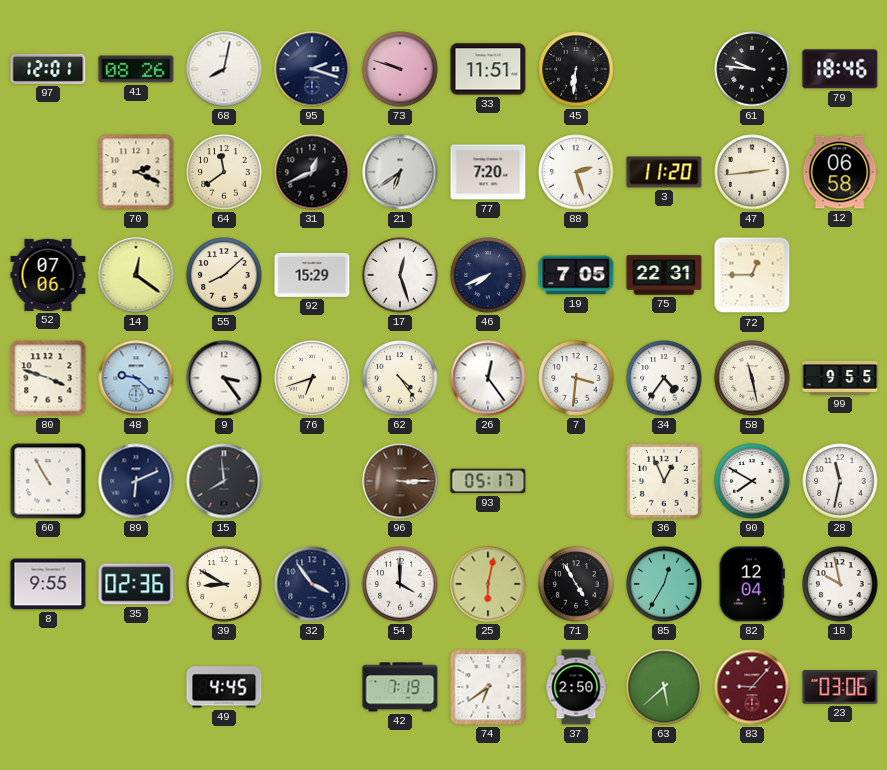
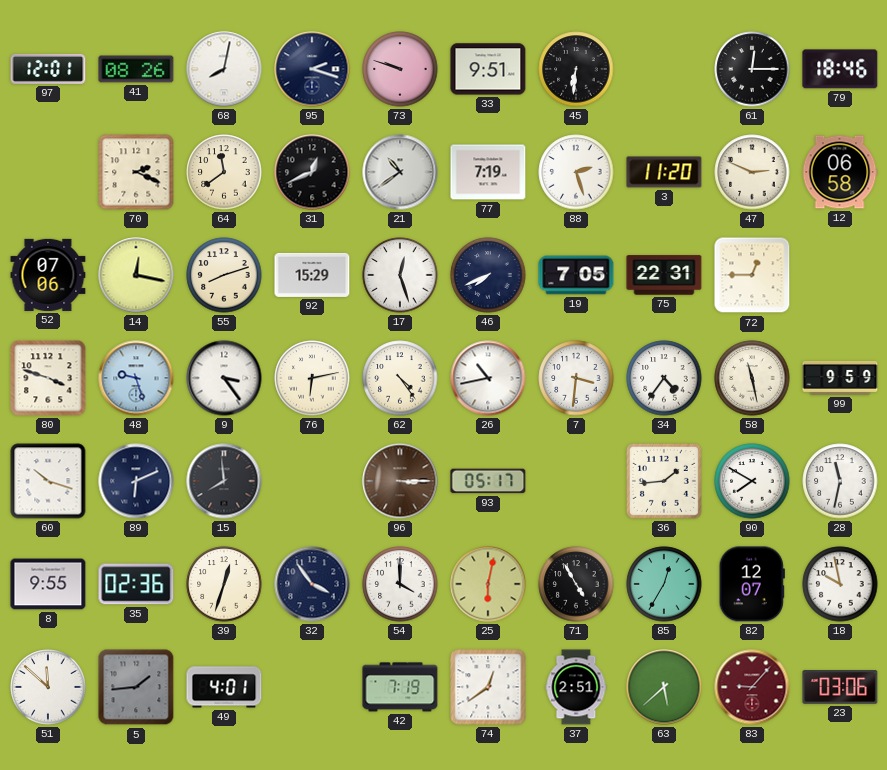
33: 11:51 -> 9:51 (488, 69)
61: 9:46 -> 12:15 (752, 69)
21: 6:39 -> 10:39 (400, 172)
77: 7:20 -> 7:19 (488, 172)
47: 2:44 -> 2:49 (752, 172)
14: 12:21 -> 12:17 (136, 275)
55: 8:08 -> 8:12 (224, 275)
48: 9:22 -> 9:27 (136, 378)
76: 6:42 -> 6:13 (312, 378)
26: 12:24 -> 10:43 (488, 378)
99: 9:55 -> 9:59 (840, 378)
60: 10:55 -> 10:18 (48, 481)
36: 12:56 -> 1:44 (664, 481)
39: 8:50 -> 12:33 (224, 584)
82: 12:04 -> 12:07 (752, 584)
51: none -> 11:52 (48, 687)
5: none -> 1:44 (136, 687)
49: 4:45 -> 4:01 (224, 687)
74: 6:39 -> 12:39 (488, 687)
37: 2:50 -> 2:51 (576, 687)
